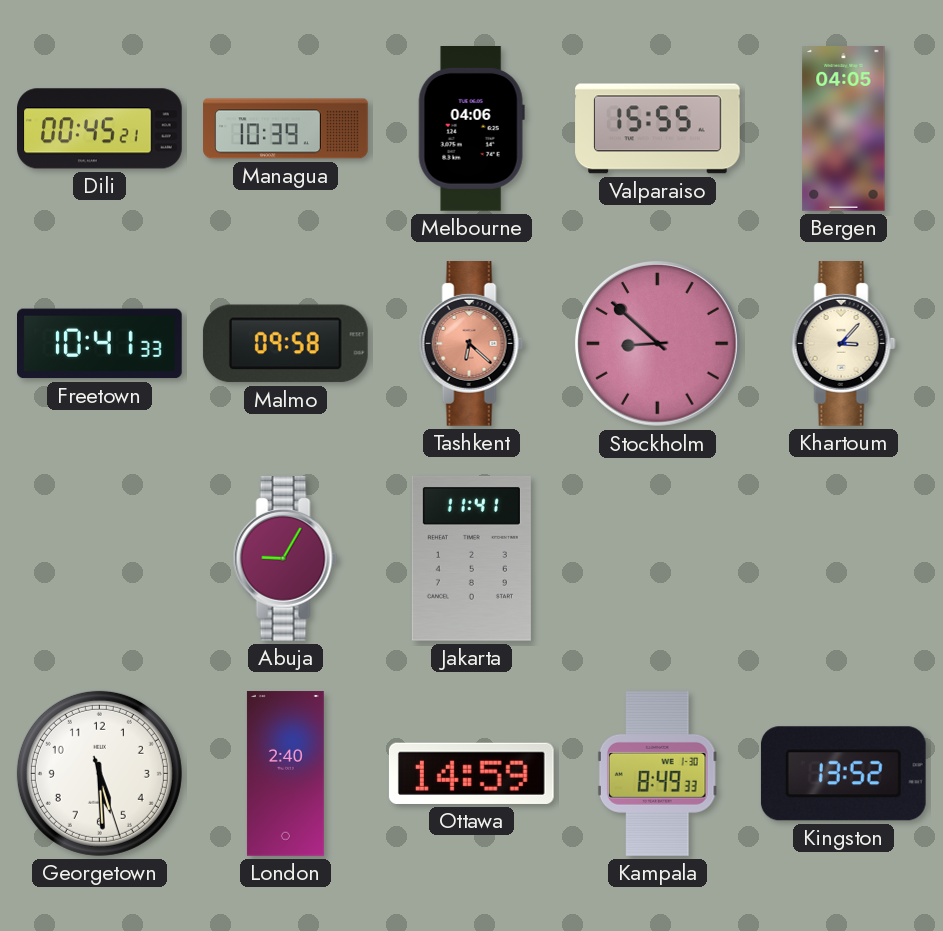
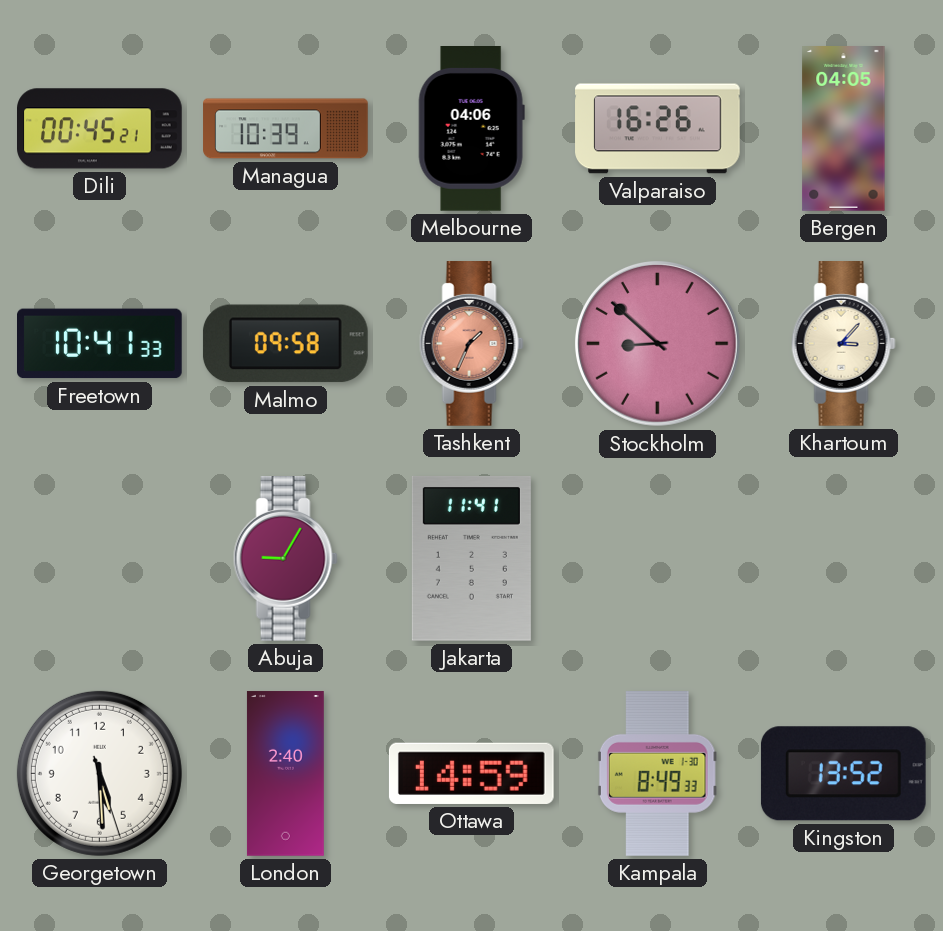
Valparaiso: 15:55 -> 16:26 (658, 129)
Tashkent: 6:22 -> 1:34 (471, 344)
